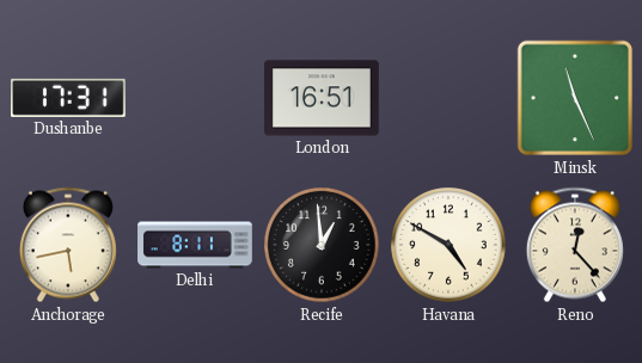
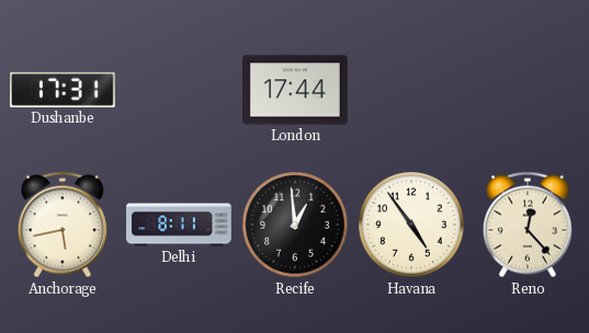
London: 16:51 -> 17:44 (296, 90)
Minsk: 11:26 -> none (575, 98)
Havana: 4:50 -> 4:54 (411, 225)
